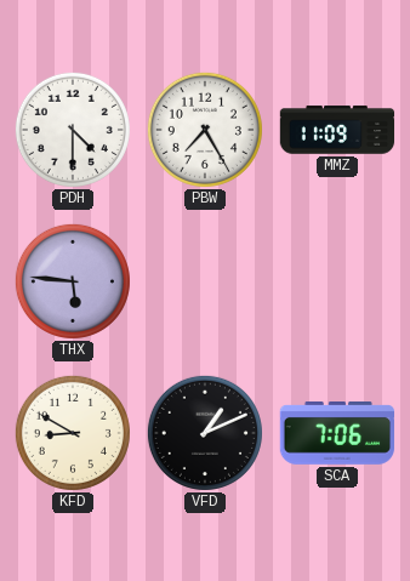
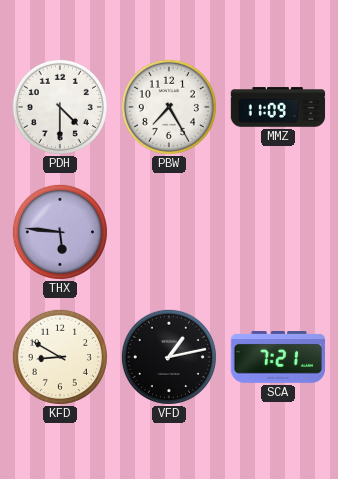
VFD: 1:11 -> 1:13 (169, 357)
SCA: 7:06 -> 7:21 (278, 358)
